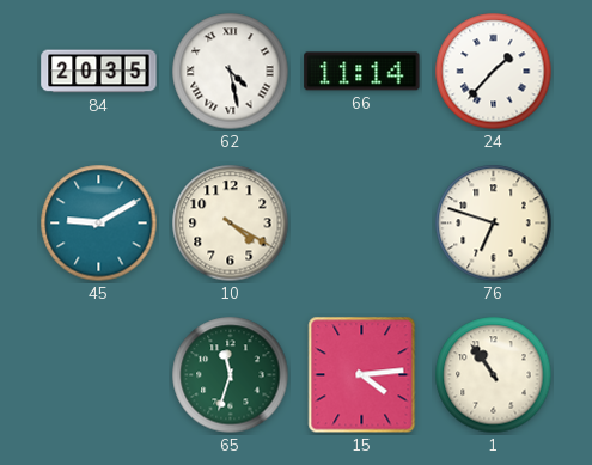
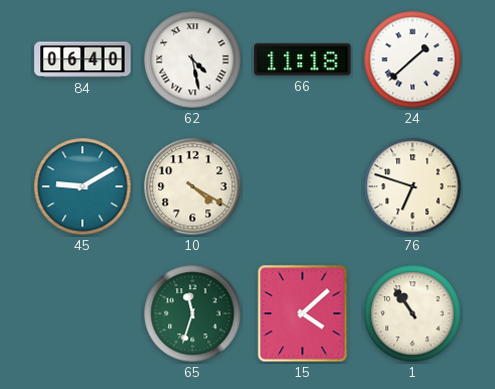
84: 20:35 -> 06:40 (83, 60)
66: 11:14 -> 11:18 (303, 60)
24: 1:37 -> 1:38 (413, 60)
15: 4:14 -> 4:08 (303, 314)
